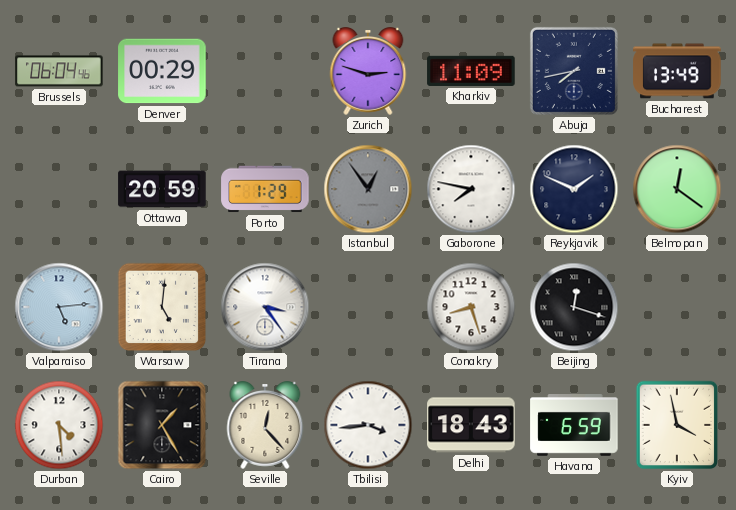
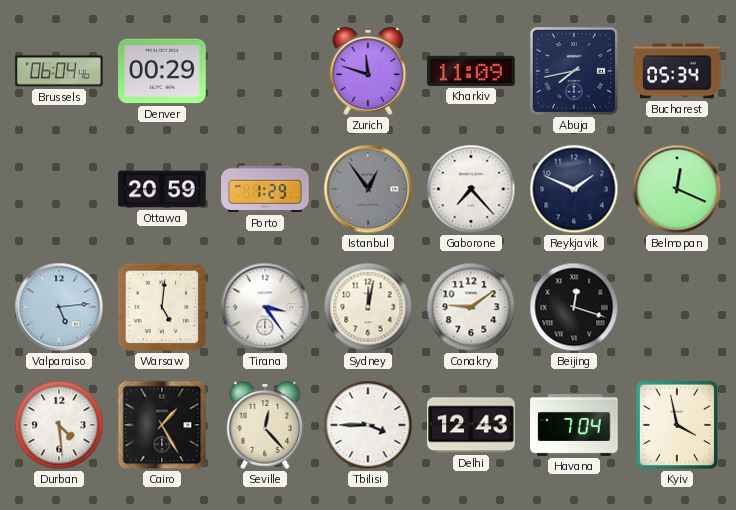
Zurich: 2:48 -> 11:48 (368, 72)
Bucharest: 13:49 -> 05:34 (677, 71)
Gaborone: 7:47 -> 7:23 (471, 189)
Belmopan: 12:21 -> 12:19 (677, 189)
Sydney: none -> 12:02 (368, 307)
Conakry: 8:27 -> 9:09 (471, 307)
Tbilisi: 3:44 -> 3:45 (368, 425)
Delhi: 18:43 -> 12:43 (471, 425)
Havana: 6:59 -> 7:04 (574, 426)
